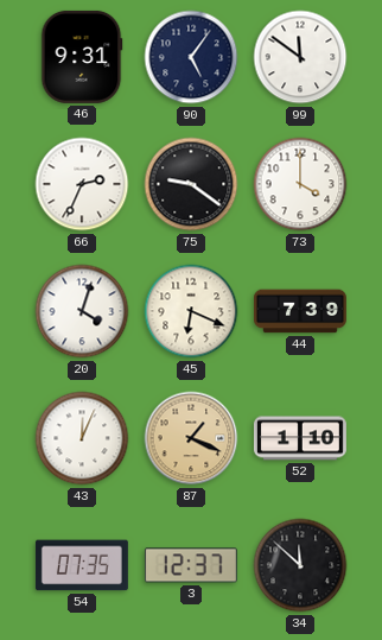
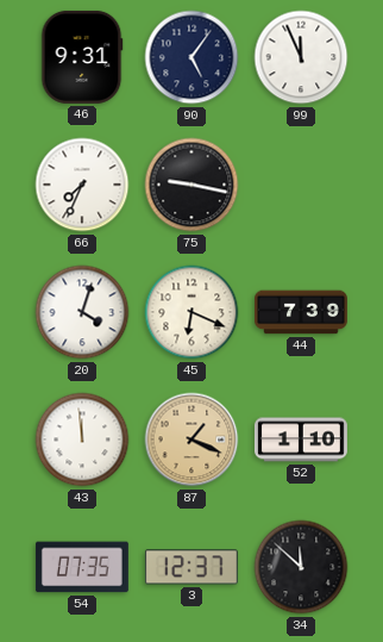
99: 11:51 -> 11:56 (301, 57)
66: 2:34 -> 7:34 (82, 185)
75: 9:21 -> 9:17 (191, 185)
73: 4:00 -> none (300, 184)
43: 12:04 -> 11:59 (82, 440)
